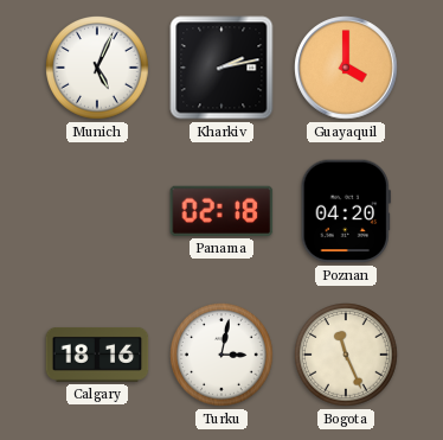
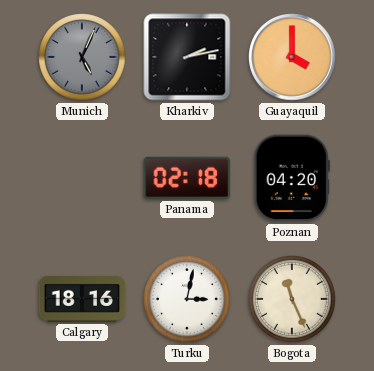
Munich dial: white -> grey (83, 58)
